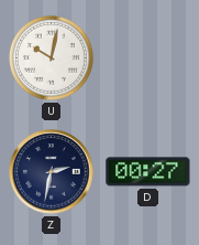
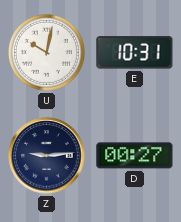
E: none -> 10:31 (135, 53)
Z: 2:32 -> 9:14 (47, 156)
